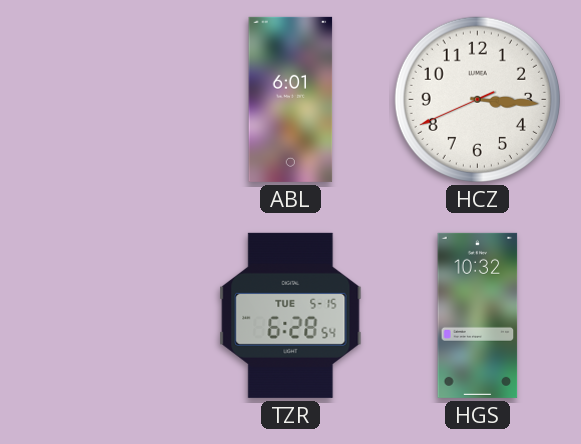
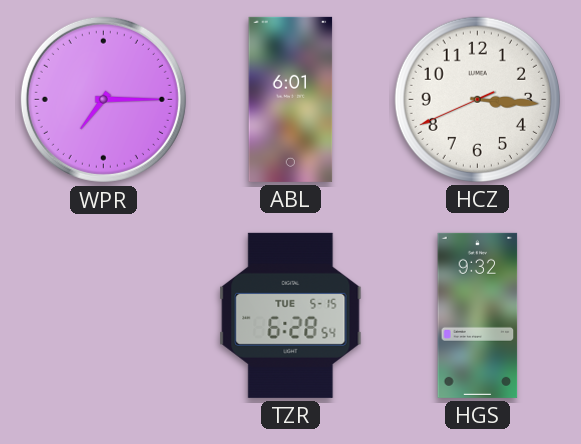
WPR: none -> 7:15 (103, 99)
HGS: 10:32 -> 9:32 (478, 315)
